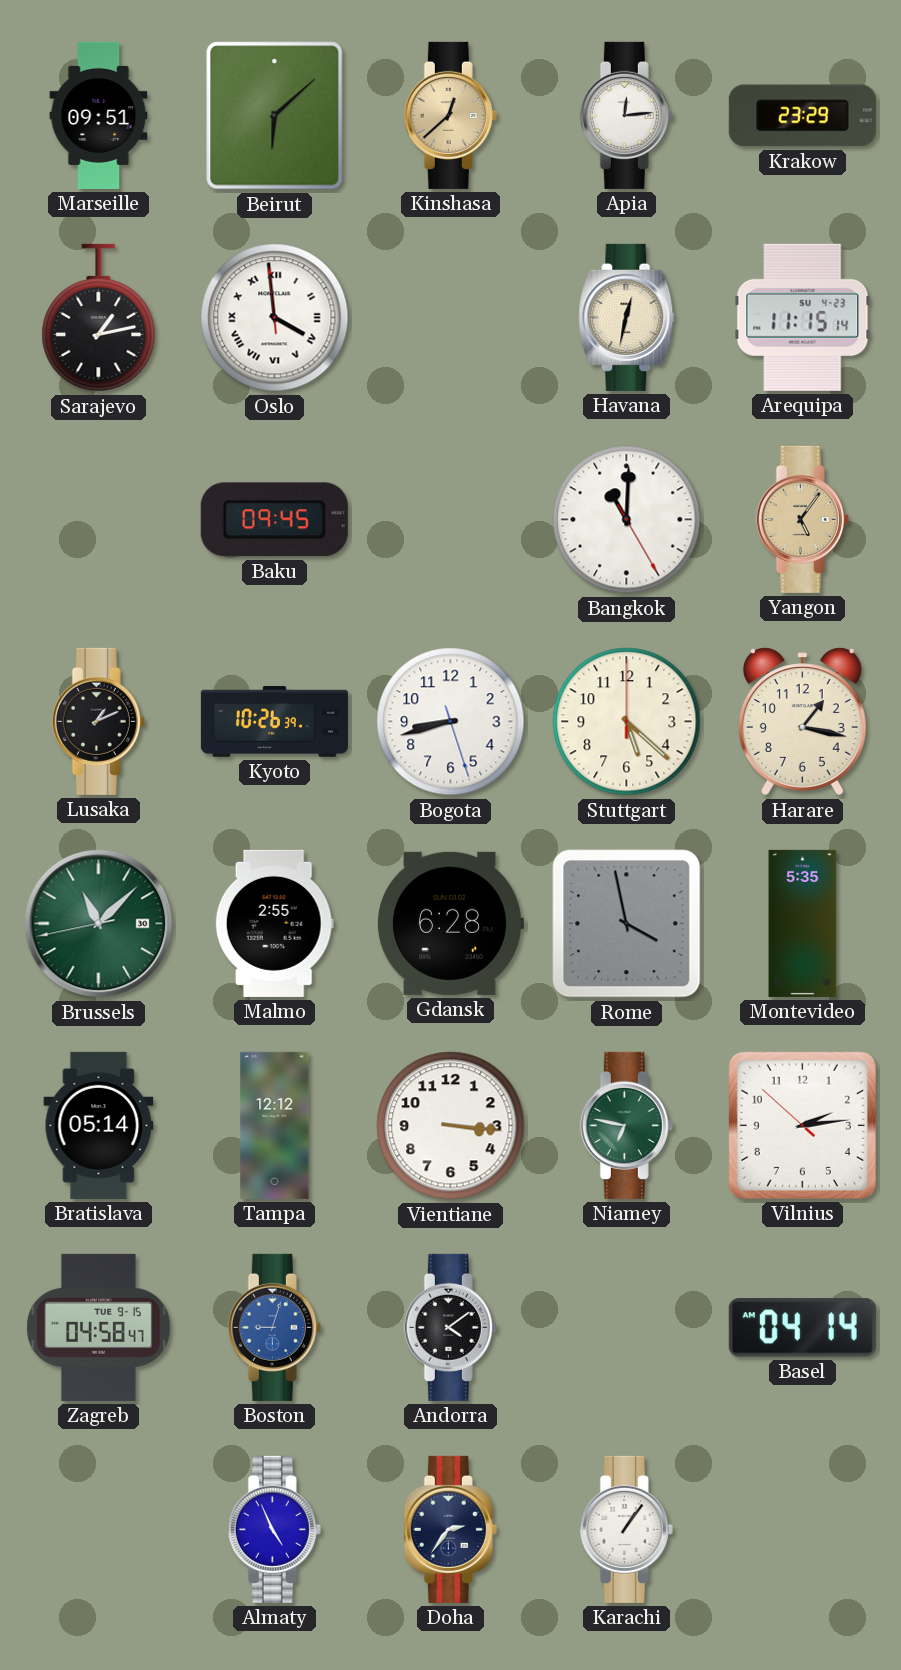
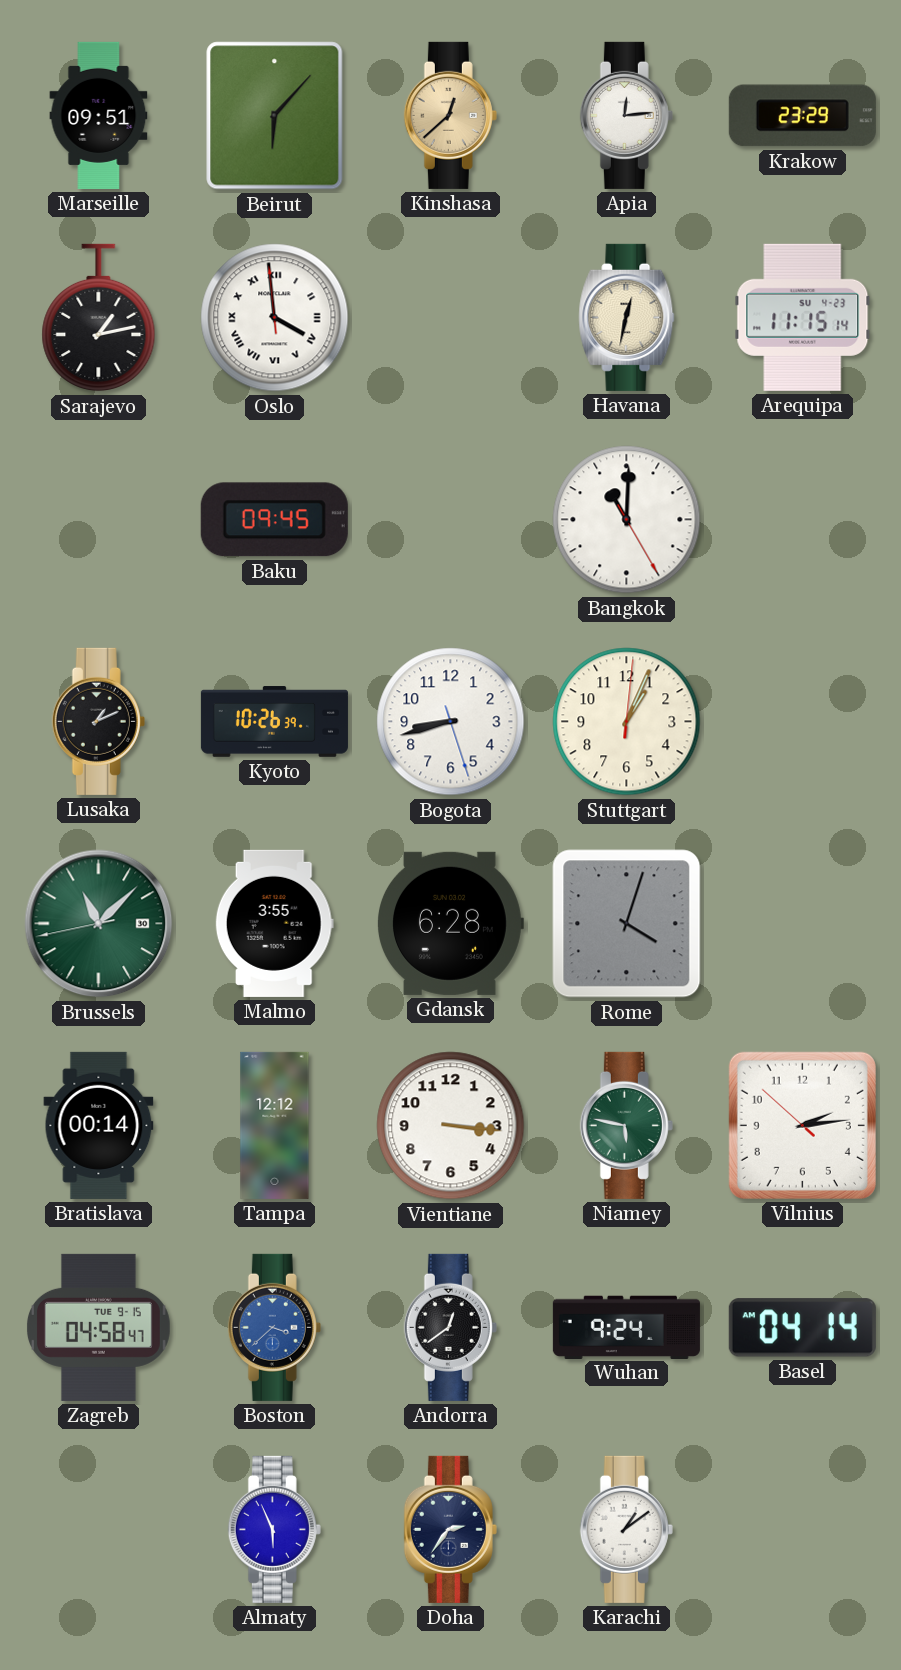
Beirut: 6:08 -> 6:07 (275, 116)
Yangon: 5:06 -> none (802, 519)
Stuttgart: 5:22 -> 1:04 (627, 722)
Harare: 1:17 -> none (802, 722)
Malmo: 2:55 -> 3:55 (274, 923)
Rome: 3:58 -> 4:03 (627, 924)
Montevideo: 5:35 -> none (803, 923)
Bratislava: 05:14 -> 00:14 (99, 1125)
Niamey: 6:47 -> 5:47 (626, 1125)
Boston: 9:03 -> 3:38 (274, 1327)
Andorra: 4:09 -> 12:39 (450, 1327)
Wuhan: none -> 9:24 (626, 1327)
Almaty: 4:56 -> 5:56 (274, 1529)
Karachi: 1:06 -> 1:09 (626, 1529)
